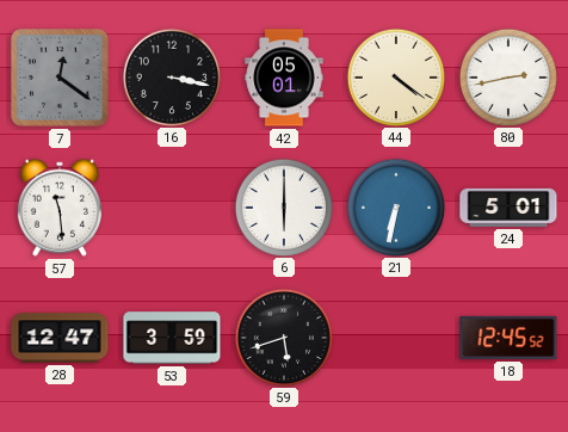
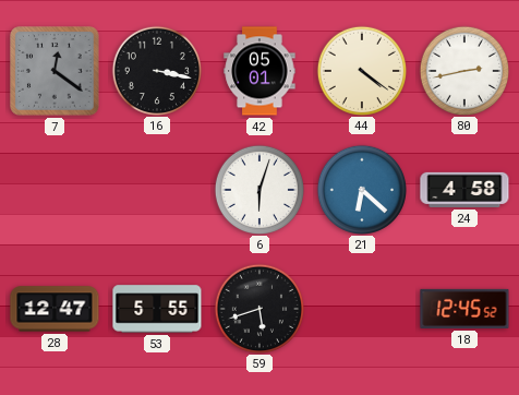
57: 11:29 -> none (60, 208)
6: 6:00 -> 6:03 (258, 189)
21: 6:32 -> 6:22 (361, 189)
24: 5:01 -> 4:58 (464, 190)
53: 3:59 -> 5:55 (157, 309)
